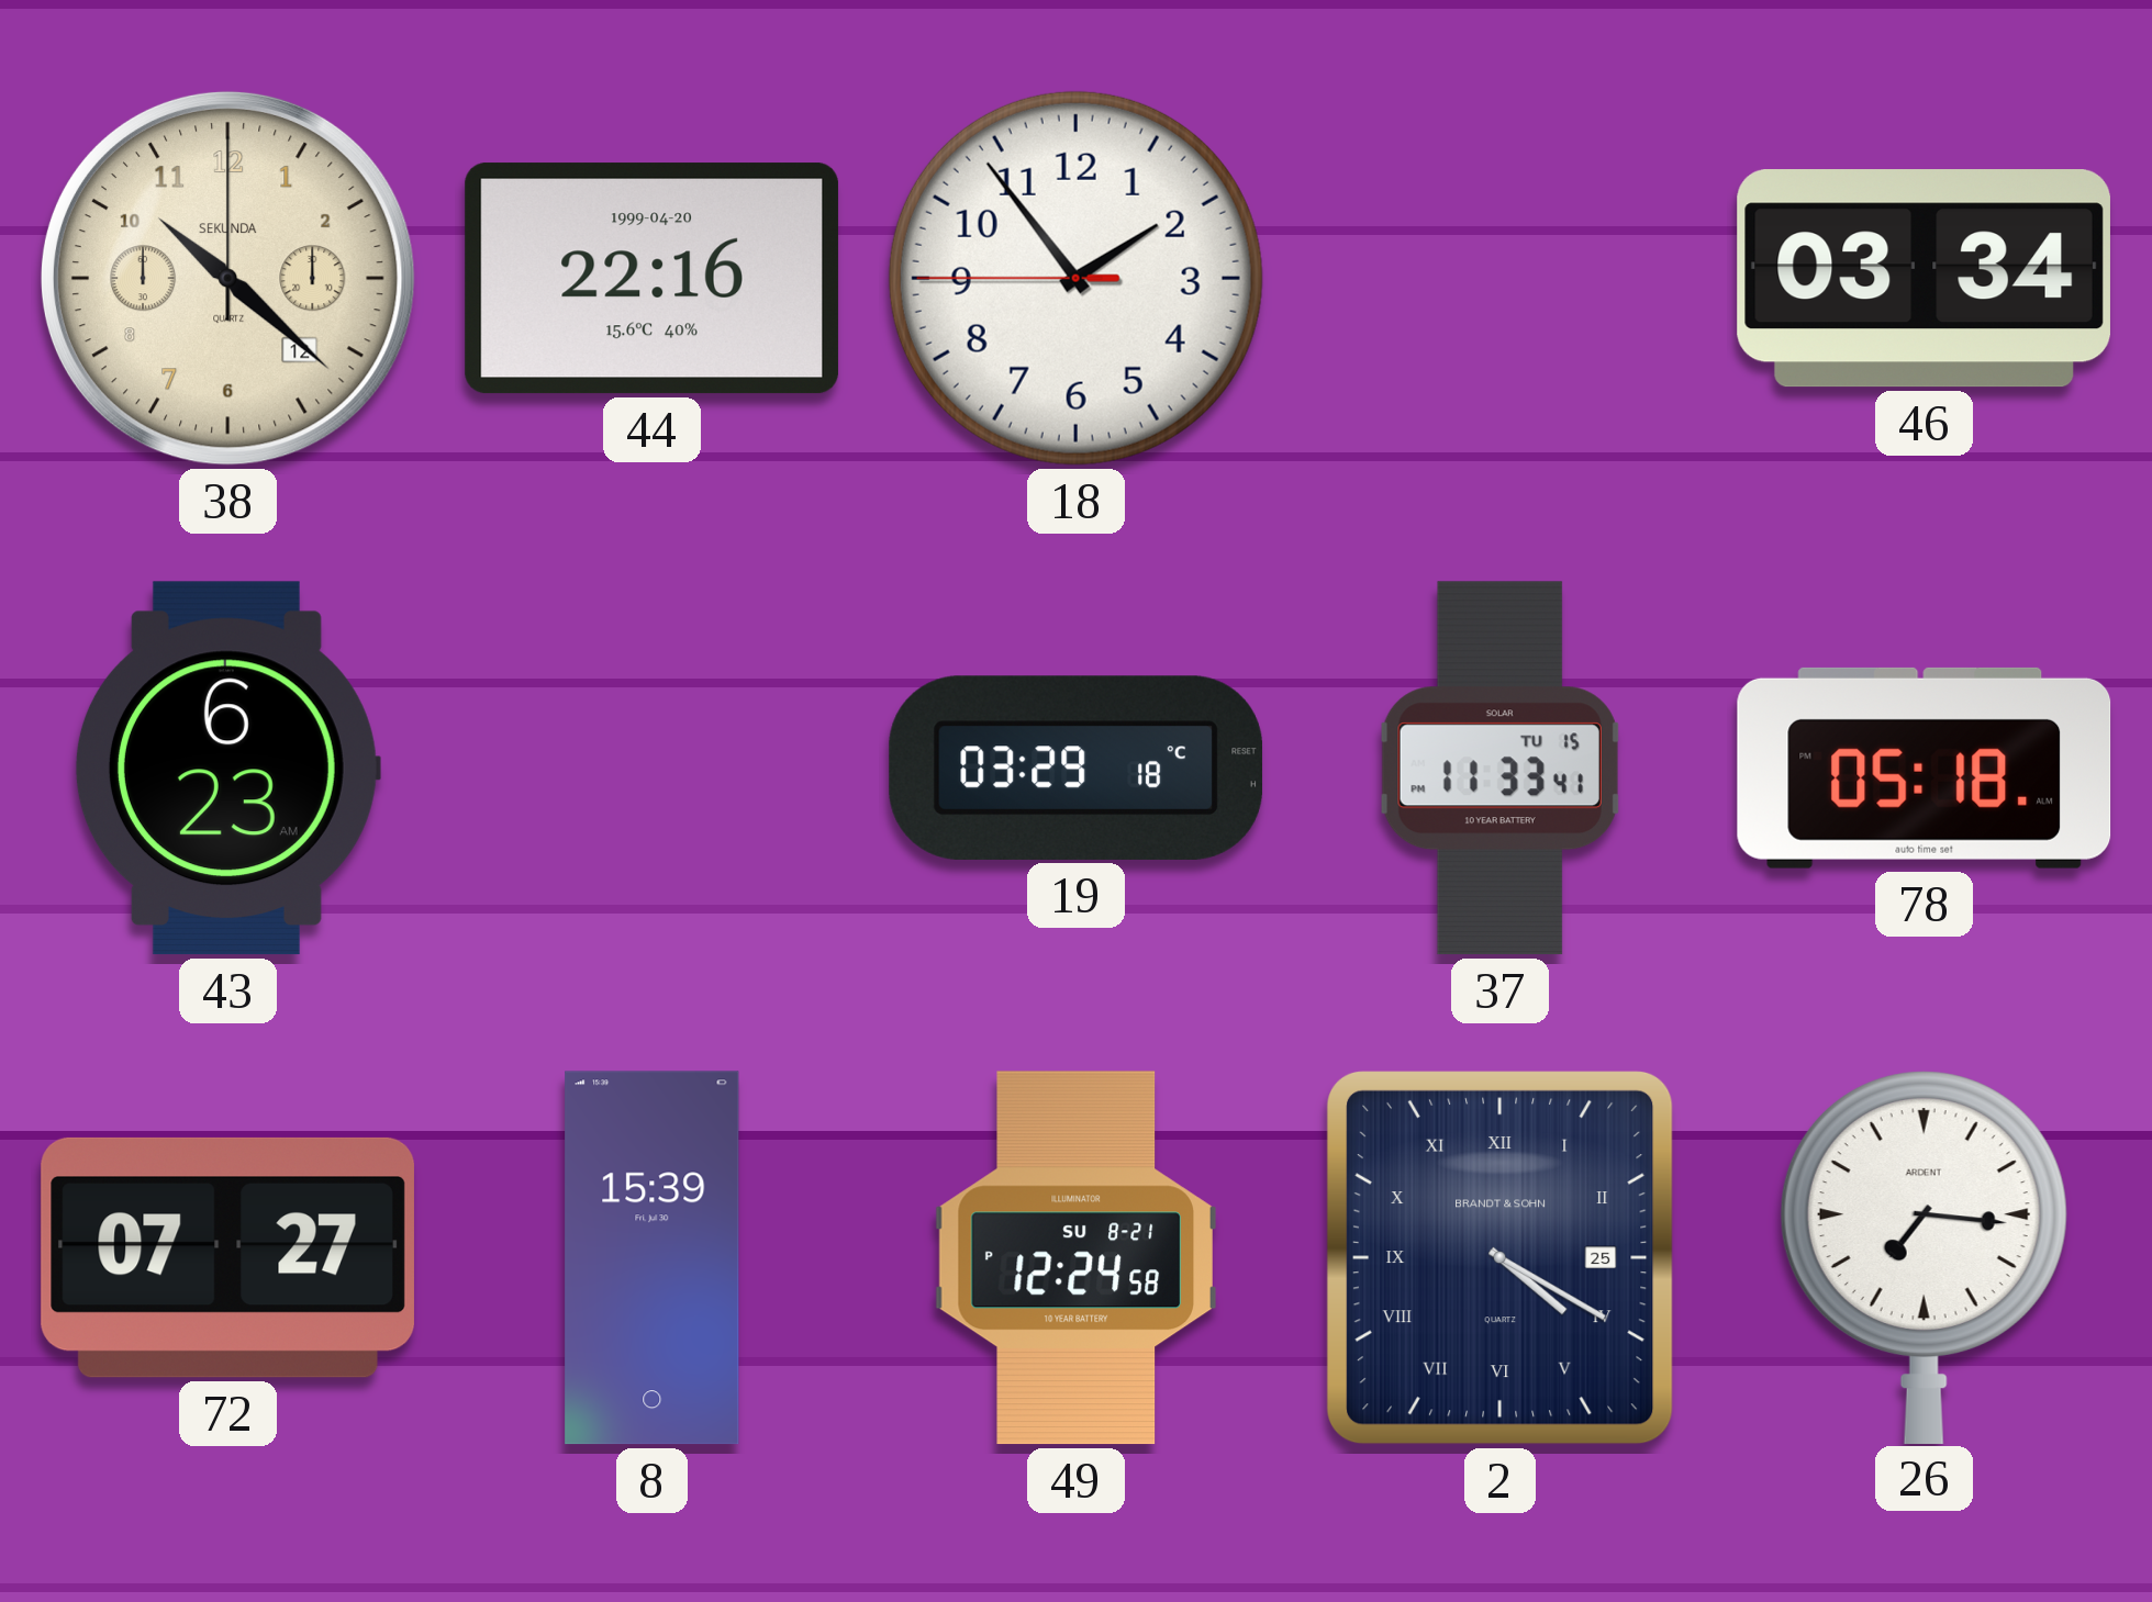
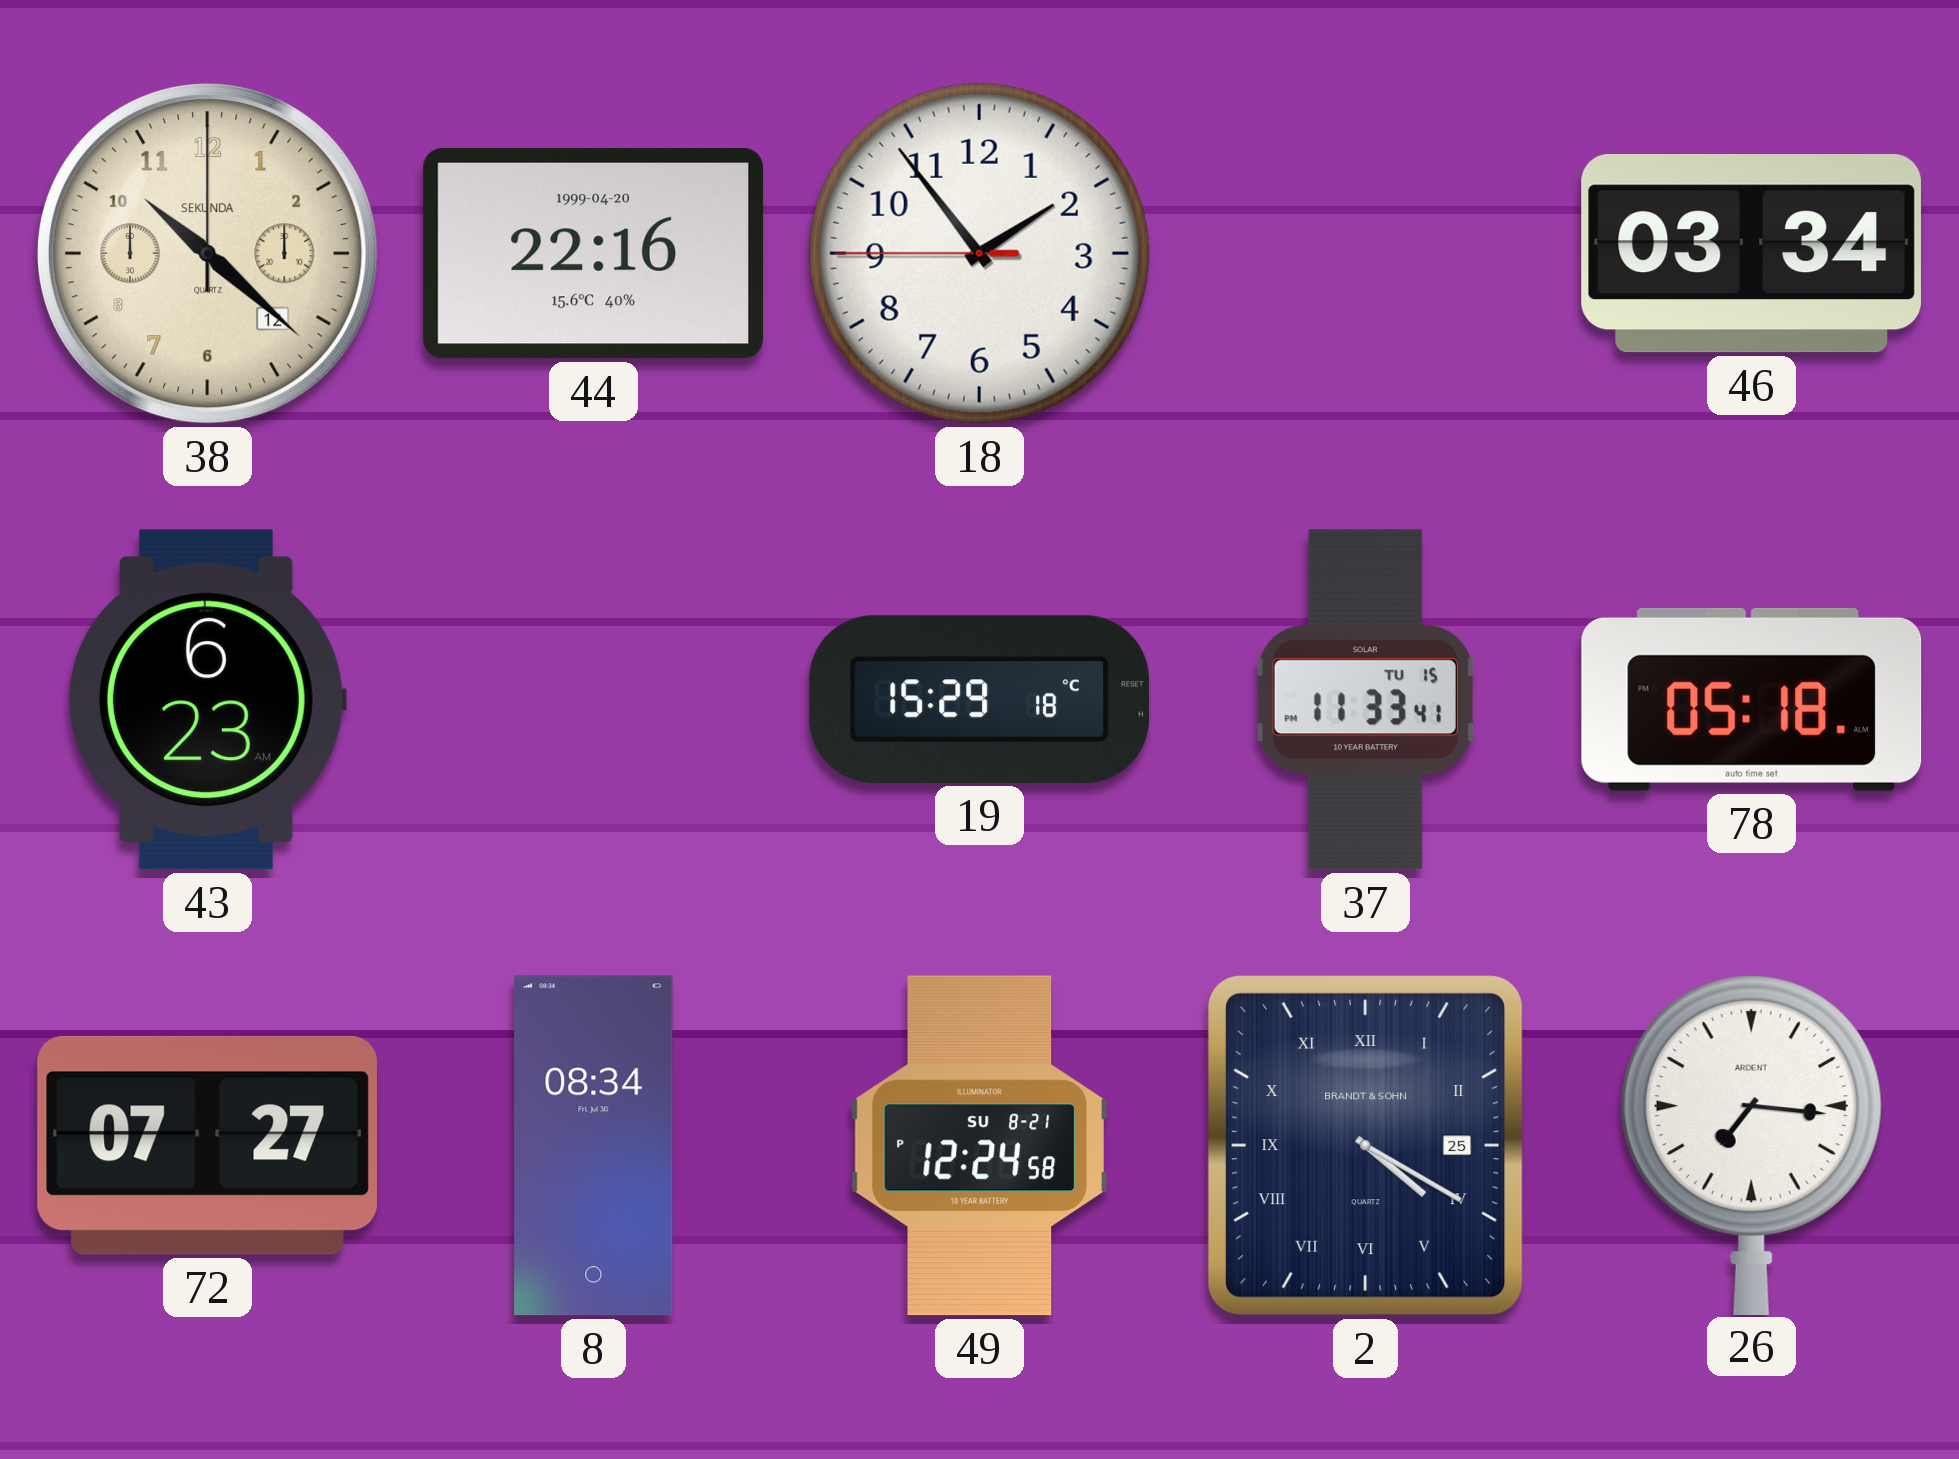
19: 03:29 -> 15:29 (979, 699)
8: 15:39 -> 08:34 (594, 1146)
